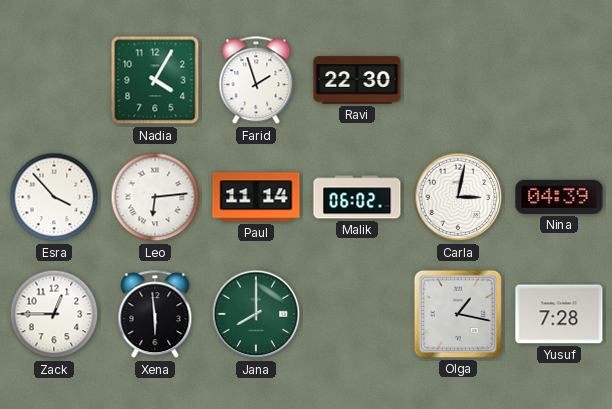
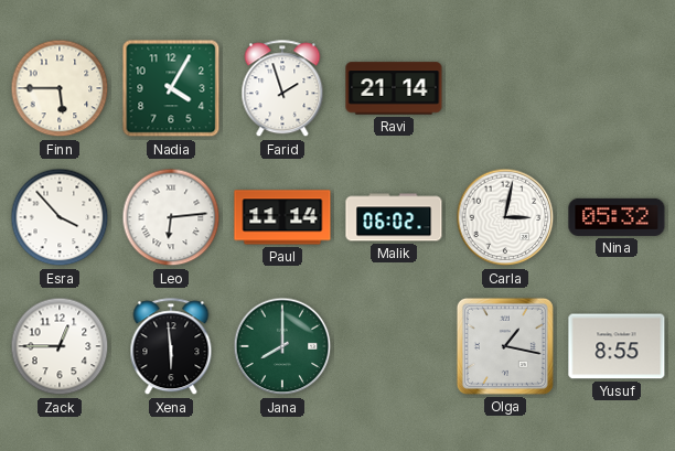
Finn: none -> 5:45 (60, 88)
Ravi: 22:30 -> 21:14 (394, 88)
Nina: 04:39 -> 05:32 (617, 217)
Yusuf: 7:28 -> 8:55 (617, 346)
